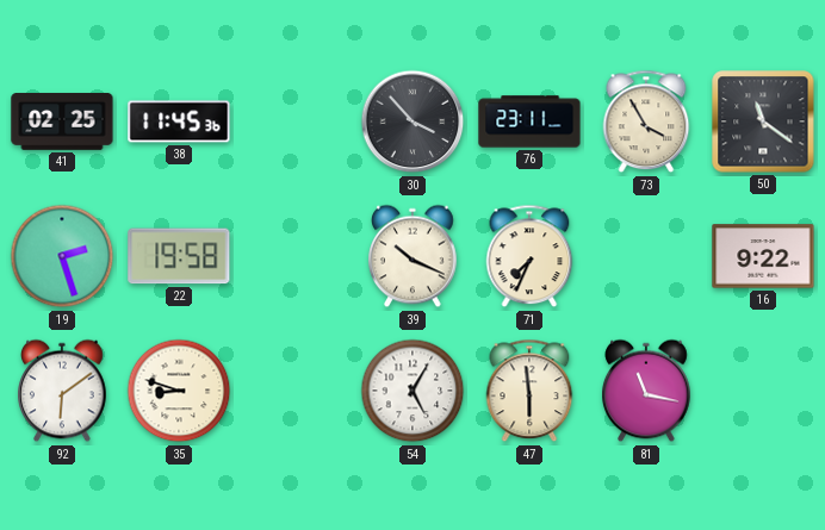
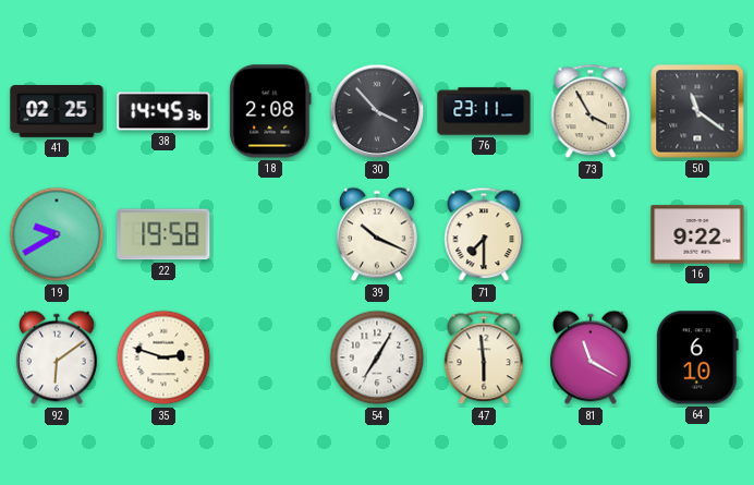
38: 11:45 -> 14:45 (163, 111)
18: none -> 2:08 (270, 111)
19: 2:27 -> 9:40 (57, 234)
71: 7:34 -> 7:30 (484, 234)
35: 8:48 -> 2:48 (163, 357)
54: 5:05 -> 7:05 (377, 357)
81: 11:17 -> 11:20 (592, 357)
64: none -> 6:10 (697, 357)
